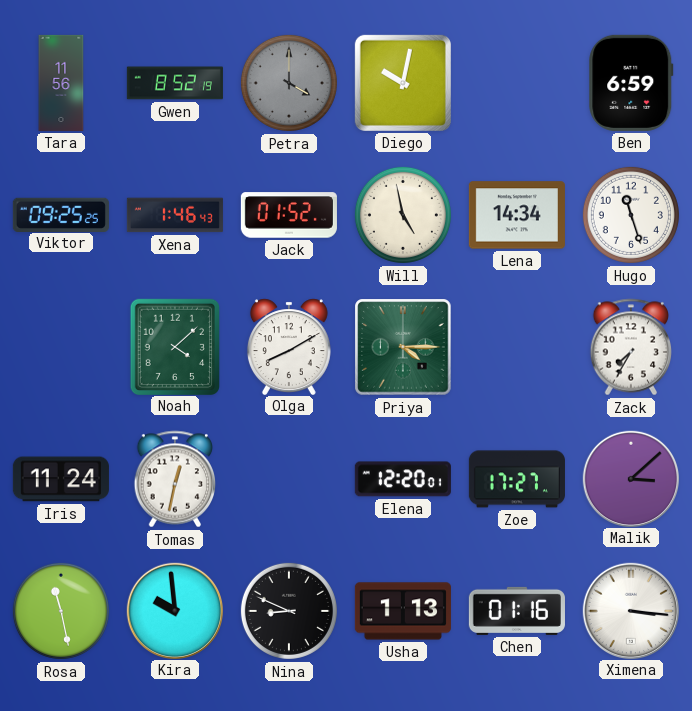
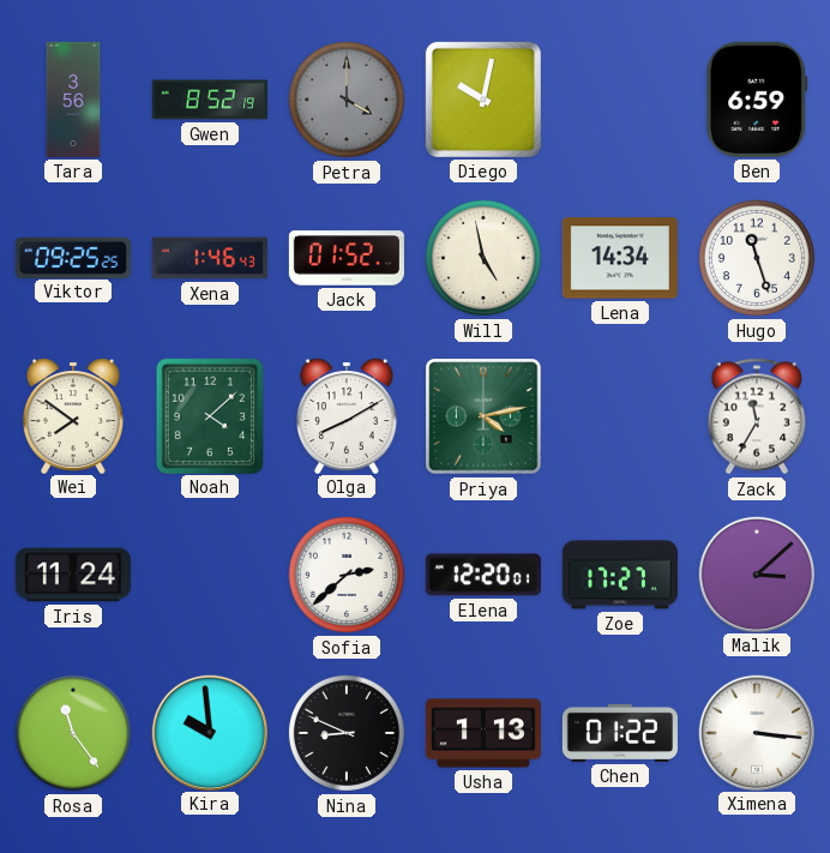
Tara: 11:56 -> 3:56 (73, 100)
Wei: none -> 7:51 (73, 415)
Priya: 4:15 -> 4:13 (483, 416)
Zack: 7:35 -> 11:35 (757, 416)
Tomas: 12:32 -> none (175, 479)
Sofia: none -> 2:38 (347, 575)
Rosa: 11:28 -> 11:24 (73, 733)
Chen: 01:16 -> 01:22 (620, 733)
